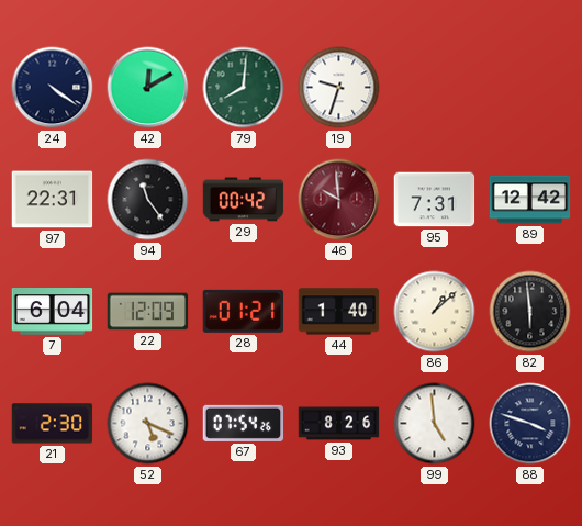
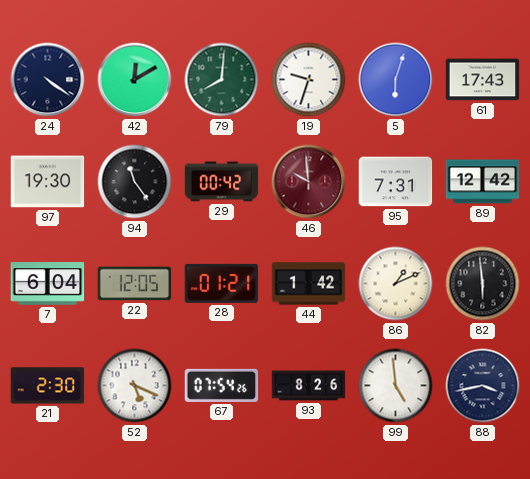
5: none -> 6:03 (396, 80)
61: none -> 17:43 (483, 80)
97: 22:31 -> 19:30 (48, 182)
22: 12:09 -> 12:05 (135, 284)
44: 1:40 -> 1:42 (309, 284)
86: 1:08 -> 1:11 (396, 284)
88: 3:48 -> 3:43 (483, 386)
